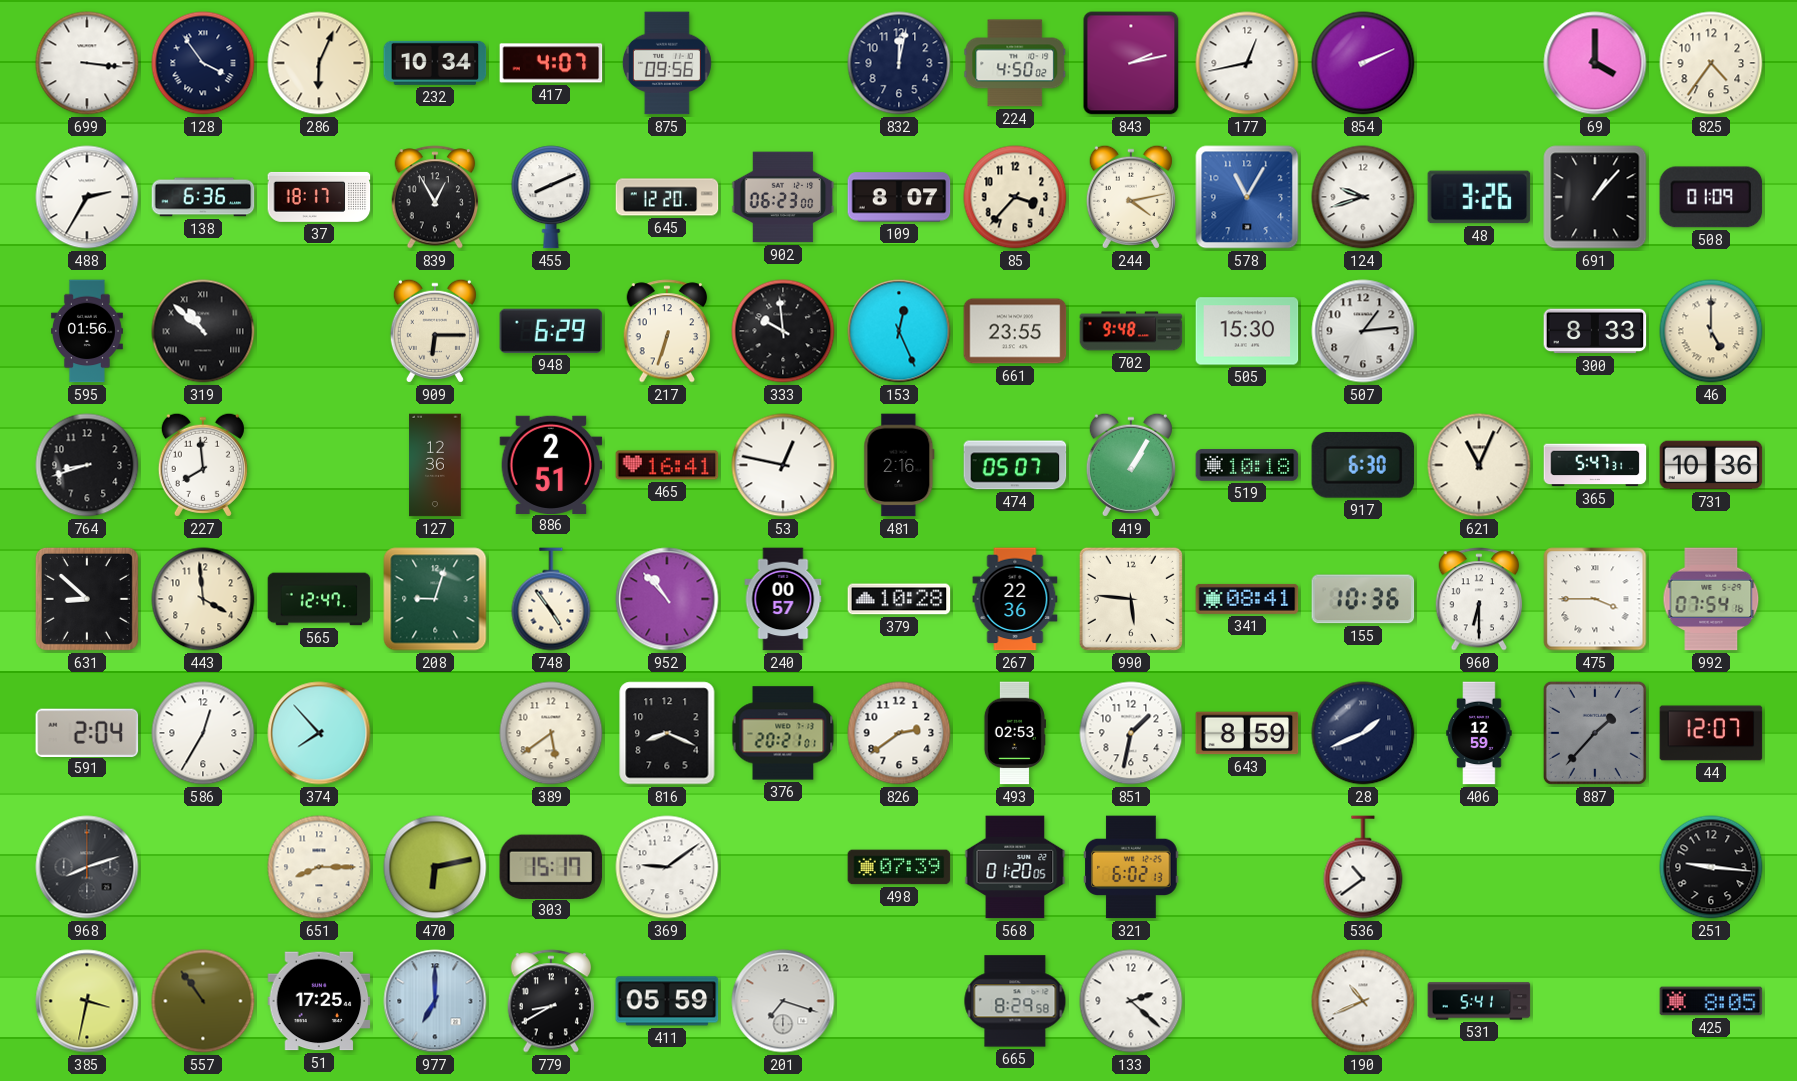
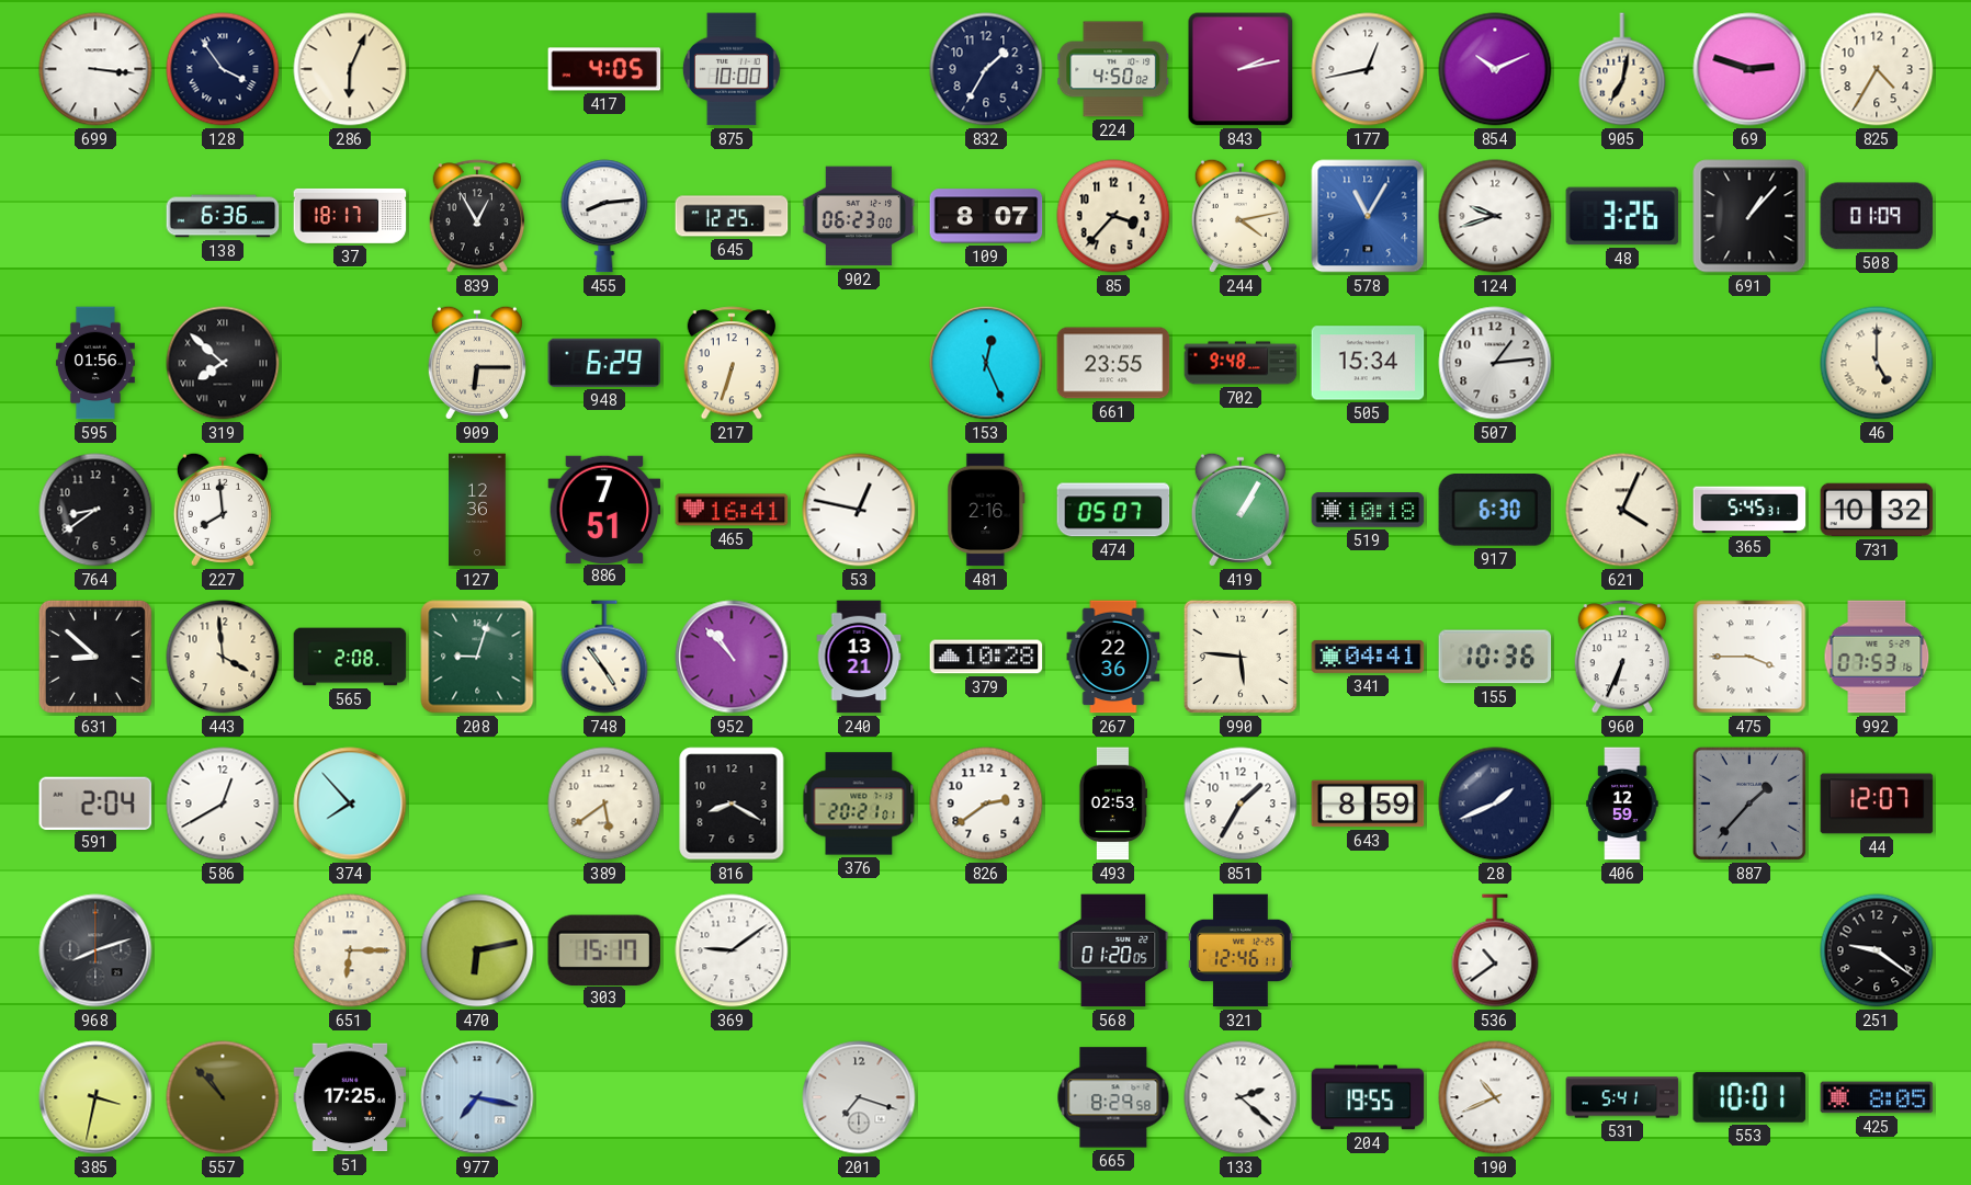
232: 10:34 -> none (435, 63)
417: 4:07 -> 4:05 (604, 69)
875: 09:56 -> 10:00 (732, 69)
832: 12:02 -> 1:35 (986, 69)
854: 2:11 -> 10:11 (1495, 69)
905: none -> 7:02 (1622, 69)
69: 4:00 -> 2:48 (1749, 69)
825: 4:36 -> 4:35 (1877, 69)
488: 2:35 -> none (87, 197)
455: 8:11 -> 8:14 (604, 216)
645: 12:20 -> 12:25 (732, 216)
319: 10:52 -> 7:52 (223, 363)
333: 9:59 -> none (783, 331)
505: 15:30 -> 15:34 (1368, 363)
300: 8:33 -> none (1595, 331)
764: 8:42 -> 8:39 (95, 510)
886: 2:51 -> 7:51 (604, 509)
621: 11:04 -> 4:04 (1622, 510)
365: 5:47 -> 5:45 (1749, 510)
731: 10:36 -> 10:32 (1877, 510)
565: 12:47 -> 2:08 (350, 657)
240: 00:57 -> 13:21 (859, 657)
341: 08:41 -> 04:41 (1368, 657)
960: 6:30 -> 6:34 (1622, 657)
992: 07:54 -> 07:53 (1877, 657)
586: 12:35 -> 12:40 (223, 804)
816: 8:19 -> 8:20 (732, 804)
851: 1:32 -> 1:35 (1241, 804)
651: 8:15 -> 6:15 (350, 950)
498: 07:39 -> none (899, 867)
321: 6:02 -> 12:46 (1241, 950)
251: 9:16 -> 9:21 (1877, 950)
557: 10:54 -> 10:53 (223, 1097)
977: 7:00 -> 7:17 (477, 1097)
779: 8:40 -> none (551, 1001)
411: 05:59 -> none (667, 1001)
204: none -> 19:55 (1368, 1097)
553: none -> 10:01 (1749, 1097)
